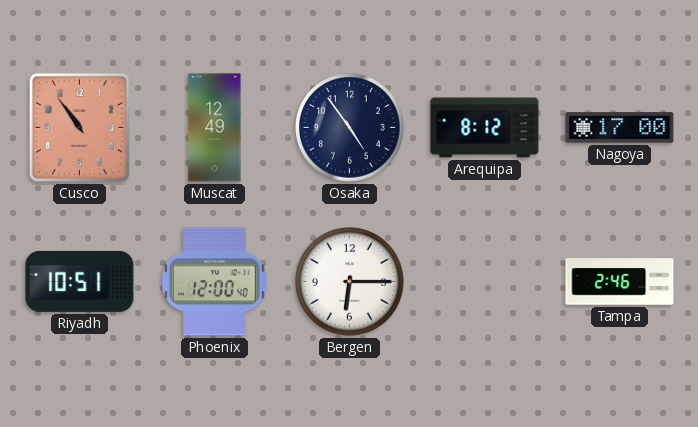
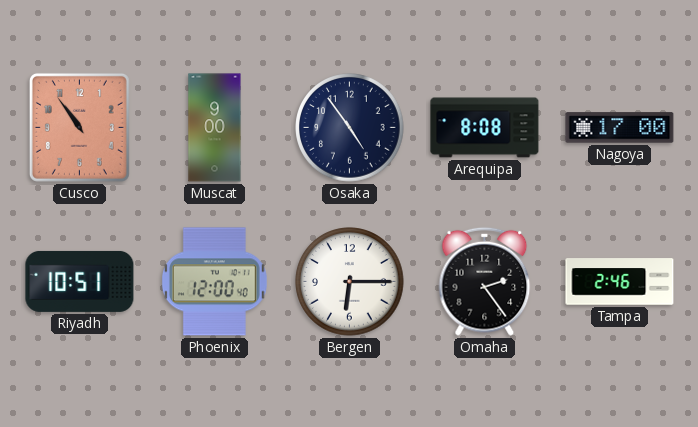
Muscat: 12:49 -> 9:00 (215, 128)
Arequipa: 8:12 -> 8:08 (485, 128)
Omaha: none -> 2:24 (485, 281)
